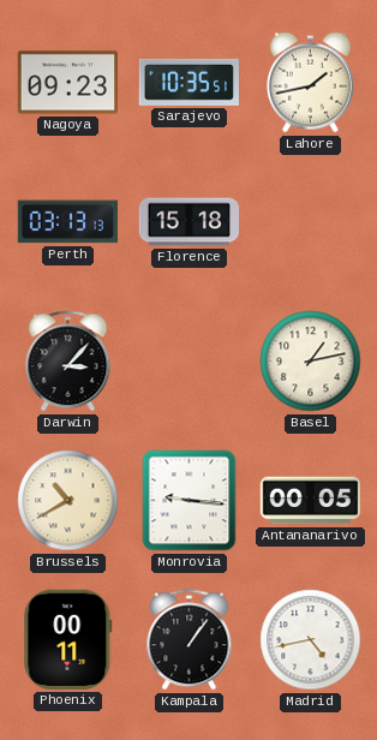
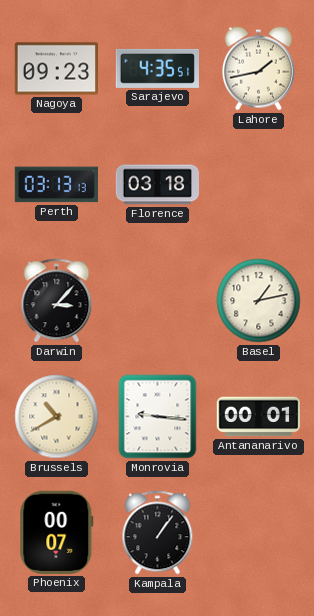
Sarajevo: 10:35 -> 4:35 (157, 68)
Florence: 15:18 -> 03:18 (157, 185)
Antananarivo: 00:05 -> 00:01 (258, 417)
Phoenix: 00:11 -> 00:07 (57, 532)
Madrid: 4:43 -> none (311, 640)
